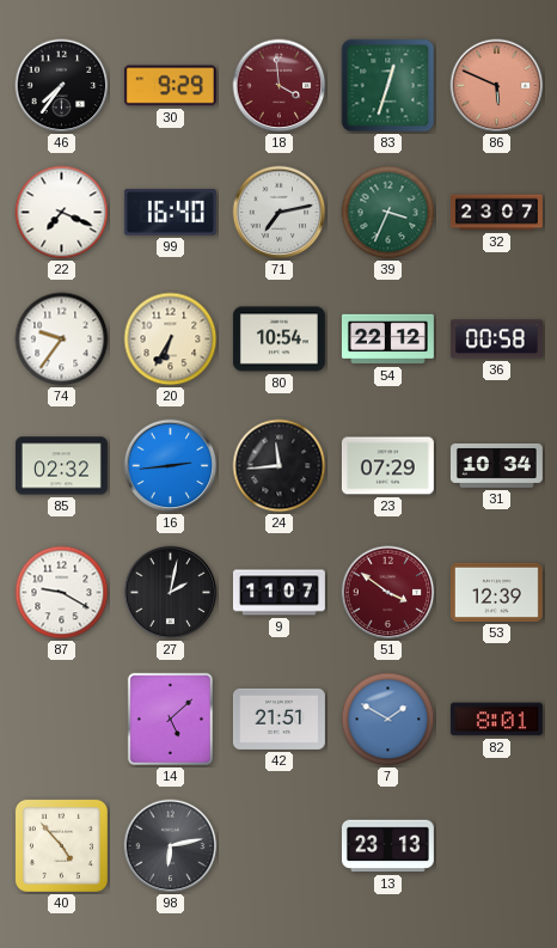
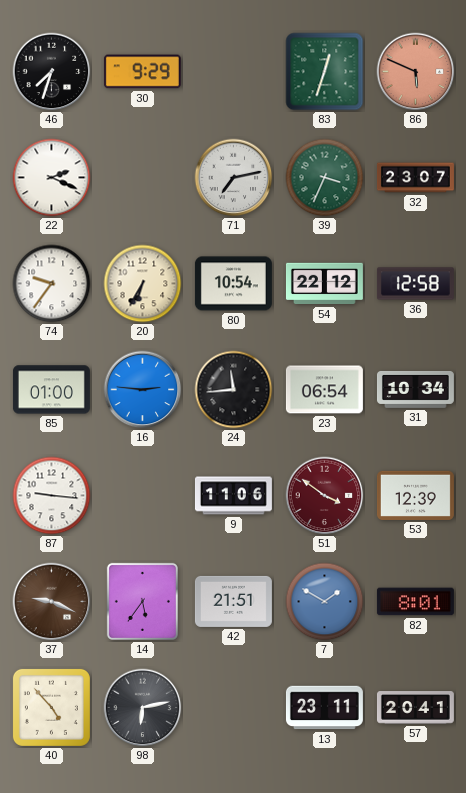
46: 7:36 -> 7:33 (52, 72)
18: 3:59 -> none (280, 86)
22: 7:19 -> 2:19 (52, 178)
99: 16:40 -> none (170, 213)
36: 00:58 -> 12:58 (415, 284)
85: 02:32 -> 01:00 (51, 390)
16: 2:44 -> 2:46 (143, 390)
23: 07:29 -> 06:54 (324, 390)
87: 9:20 -> 9:16 (52, 496)
27: 2:02 -> none (171, 593)
9: 11:07 -> 11:06 (233, 496)
37: none -> 9:19 (52, 602)
14: 5:08 -> 5:36 (142, 601)
13: 23:13 -> 23:11 (324, 708)
57: none -> 20:41 (415, 708)
